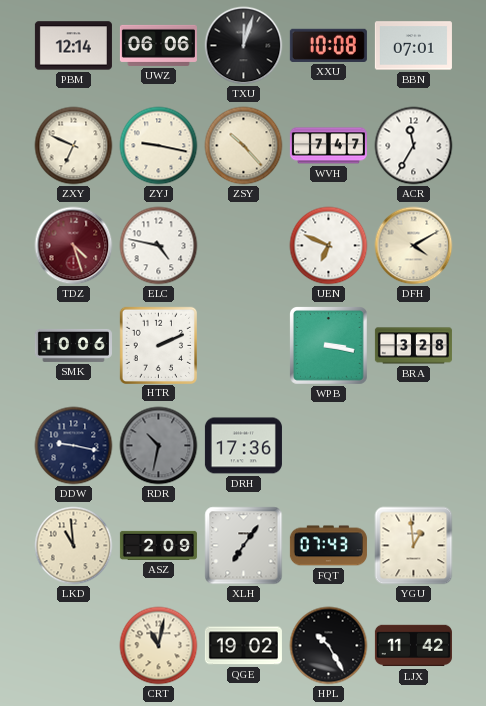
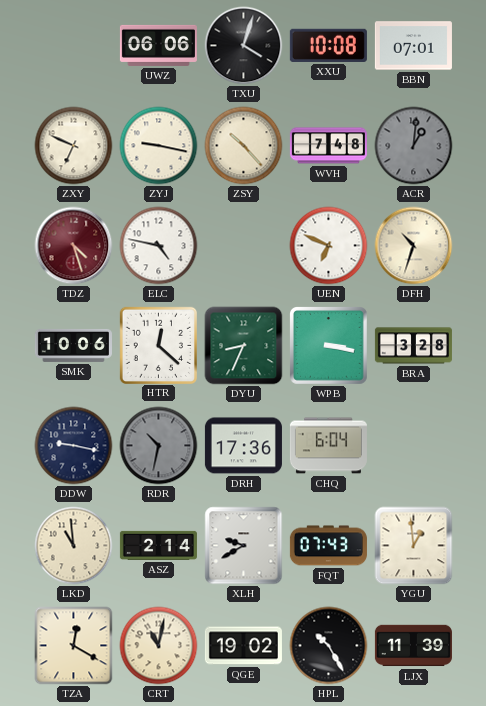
PBM: 12:14 -> none (73, 46)
TXU: 12:03 -> 4:03 (244, 46)
WVH: 7:47 -> 7:48 (328, 146)
ACR: 11:35 -> 1:01 (414, 146)
ACR dial: white -> grey (414, 146)
DFH: 4:10 -> 10:33 (414, 246)
HTR: 2:11 -> 12:22 (158, 345)
DYU: none -> 8:34 (244, 346)
CHQ: none -> 6:04 (328, 446)
ASZ: 2:09 -> 2:14 (158, 545)
XLH: 7:06 -> 9:40 (244, 546)
TZA: none -> 12:20 (74, 646)
LJX: 11:42 -> 11:39 (413, 646)
